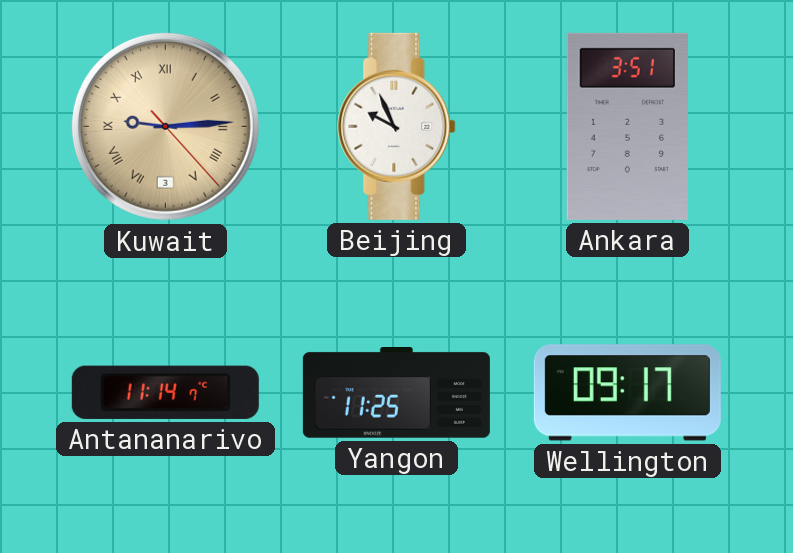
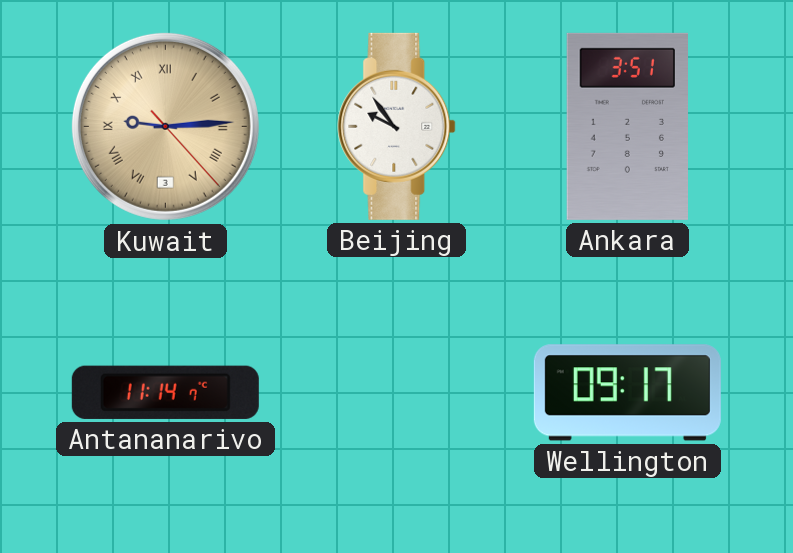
Beijing: 9:56 -> 9:54 (397, 126)
Yangon: 11:25 -> none (396, 393)
